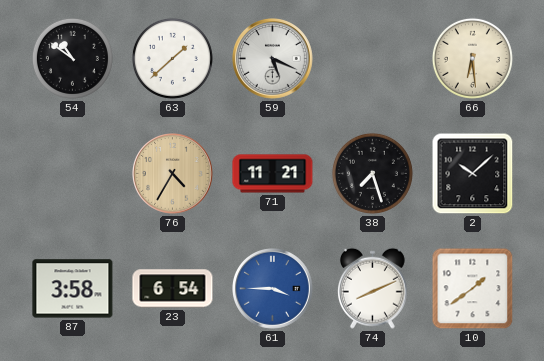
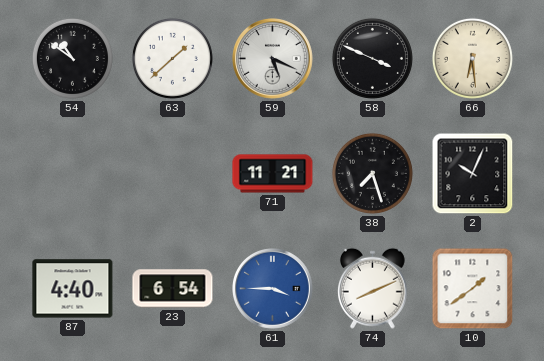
58: none -> 3:49 (372, 58)
76: 4:35 -> none (173, 174)
2: 10:08 -> 10:04 (473, 174)
87: 3:58 -> 4:40 (73, 289)
